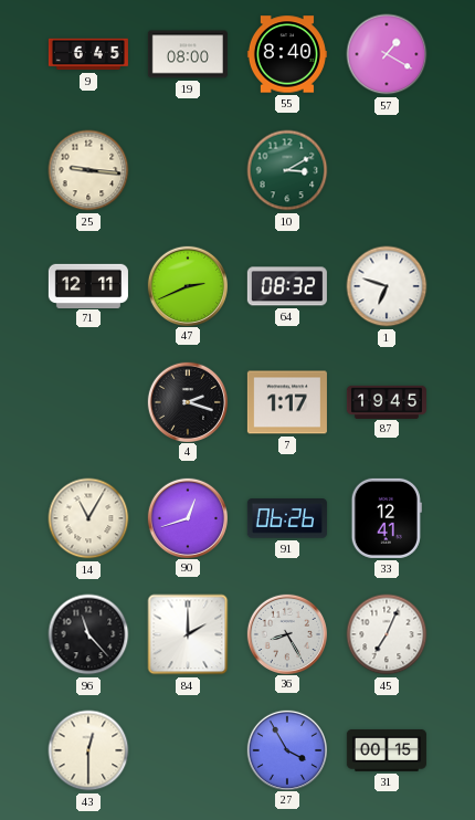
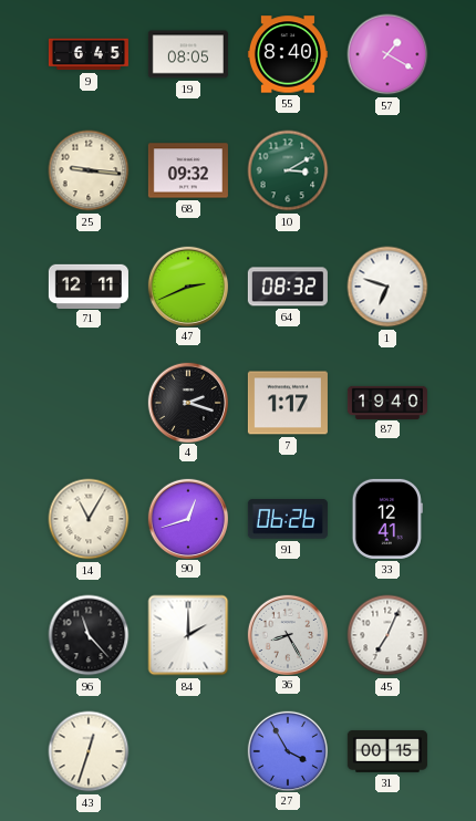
19: 08:00 -> 08:05 (188, 54)
68: none -> 09:32 (188, 170)
87: 19:45 -> 19:40 (387, 402)
43: 12:30 -> 12:33 (89, 751)
